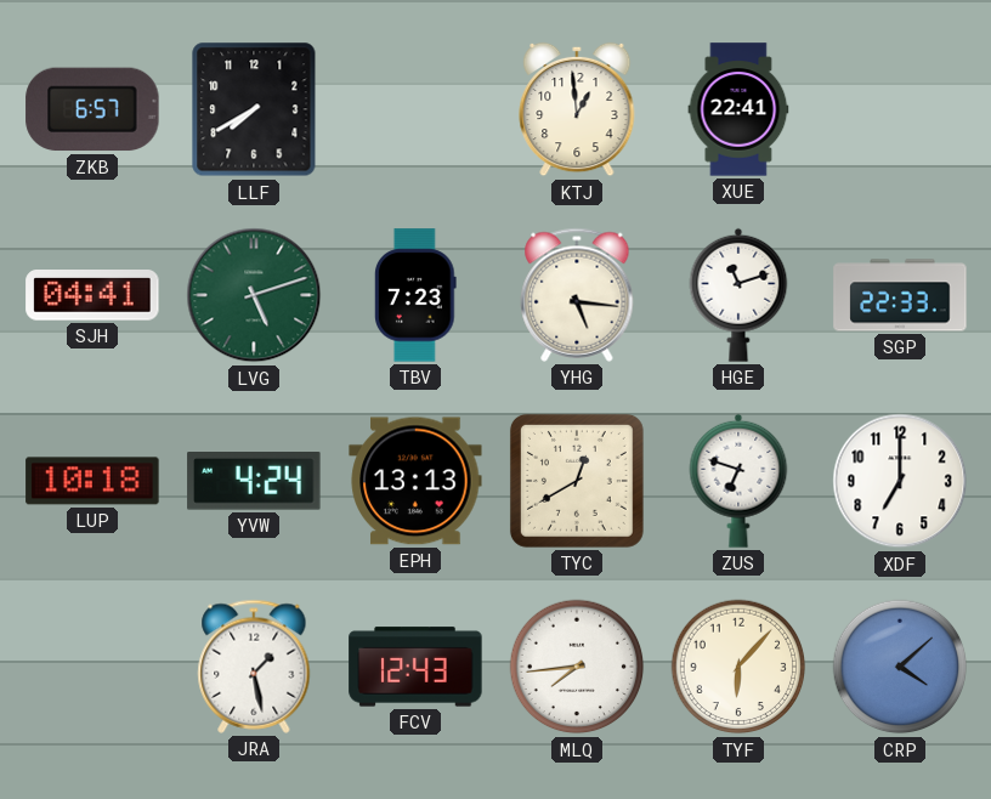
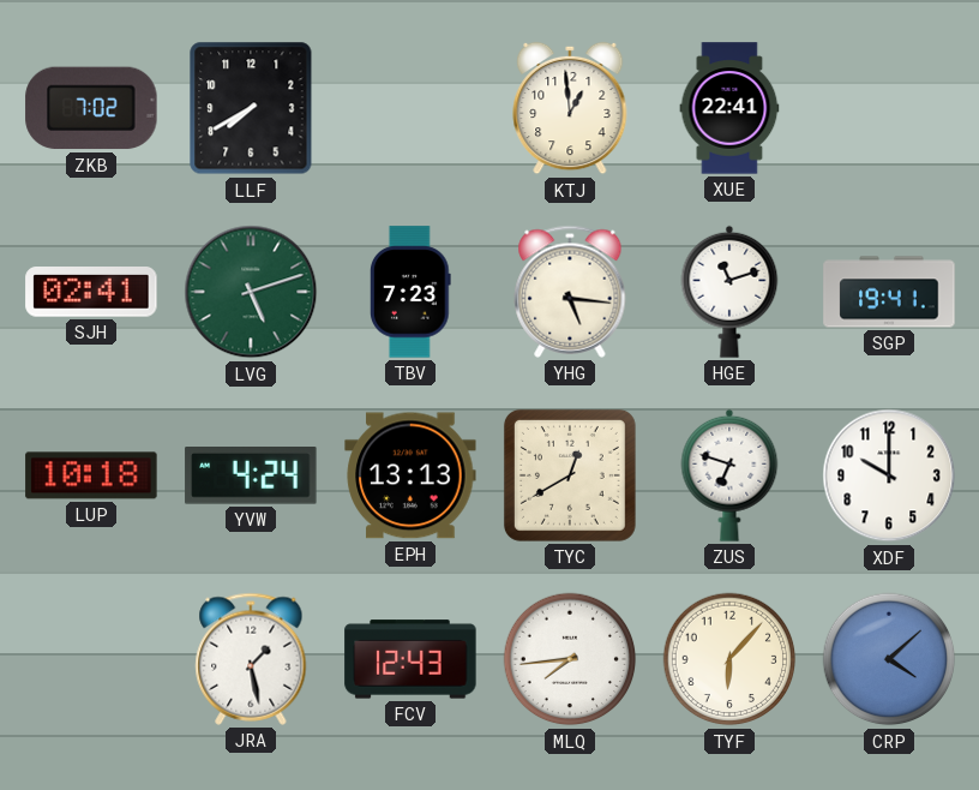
ZKB: 6:57 -> 7:02 (91, 108)
SJH: 04:41 -> 02:41 (91, 293)
SGP: 22:33 -> 19:41 (889, 292)
XDF: 7:00 -> 10:00 (889, 475)
